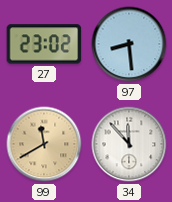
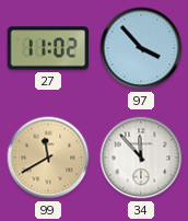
27: 23:02 -> 11:02 (48, 48)
97: 8:29 -> 3:53 (141, 48)
